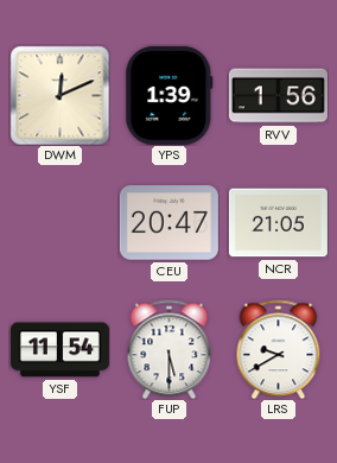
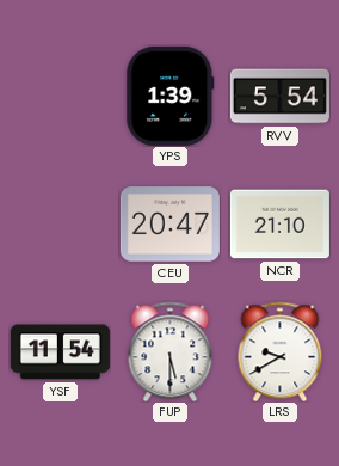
DWM: 12:11 -> none (59, 95)
RVV: 1:56 -> 5:54 (279, 97)
NCR: 21:05 -> 21:10 (279, 225)
